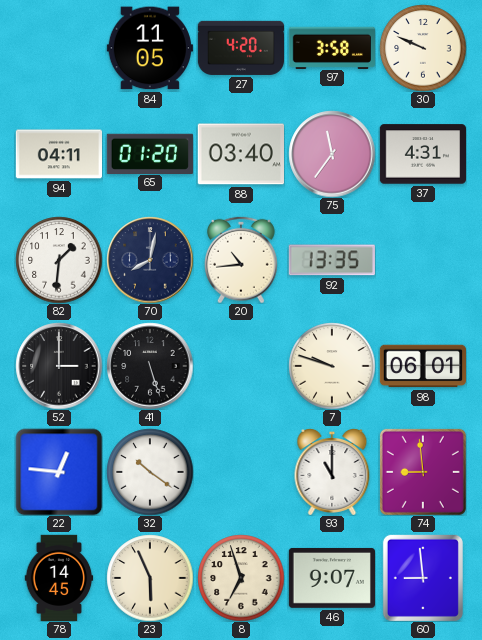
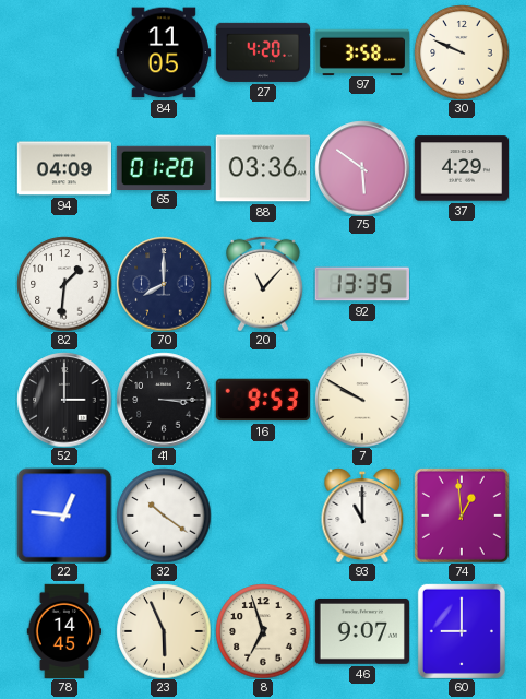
94: 04:11 -> 04:09 (63, 168)
88: 03:40 -> 03:36 (262, 168)
75: 11:36 -> 5:51 (362, 168)
37: 4:31 -> 4:29 (461, 168)
70: 8:02 -> 8:00 (164, 284)
20: 10:44 -> 11:07 (263, 284)
41: 5:27 -> 3:15 (164, 400)
16: none -> 9:53 (262, 400)
7: 9:48 -> 9:50 (362, 400)
98: 06:01 -> none (422, 366)
74: 8:59 -> 12:59 (462, 516)
60: 8:59 -> 9:00 (462, 631)
